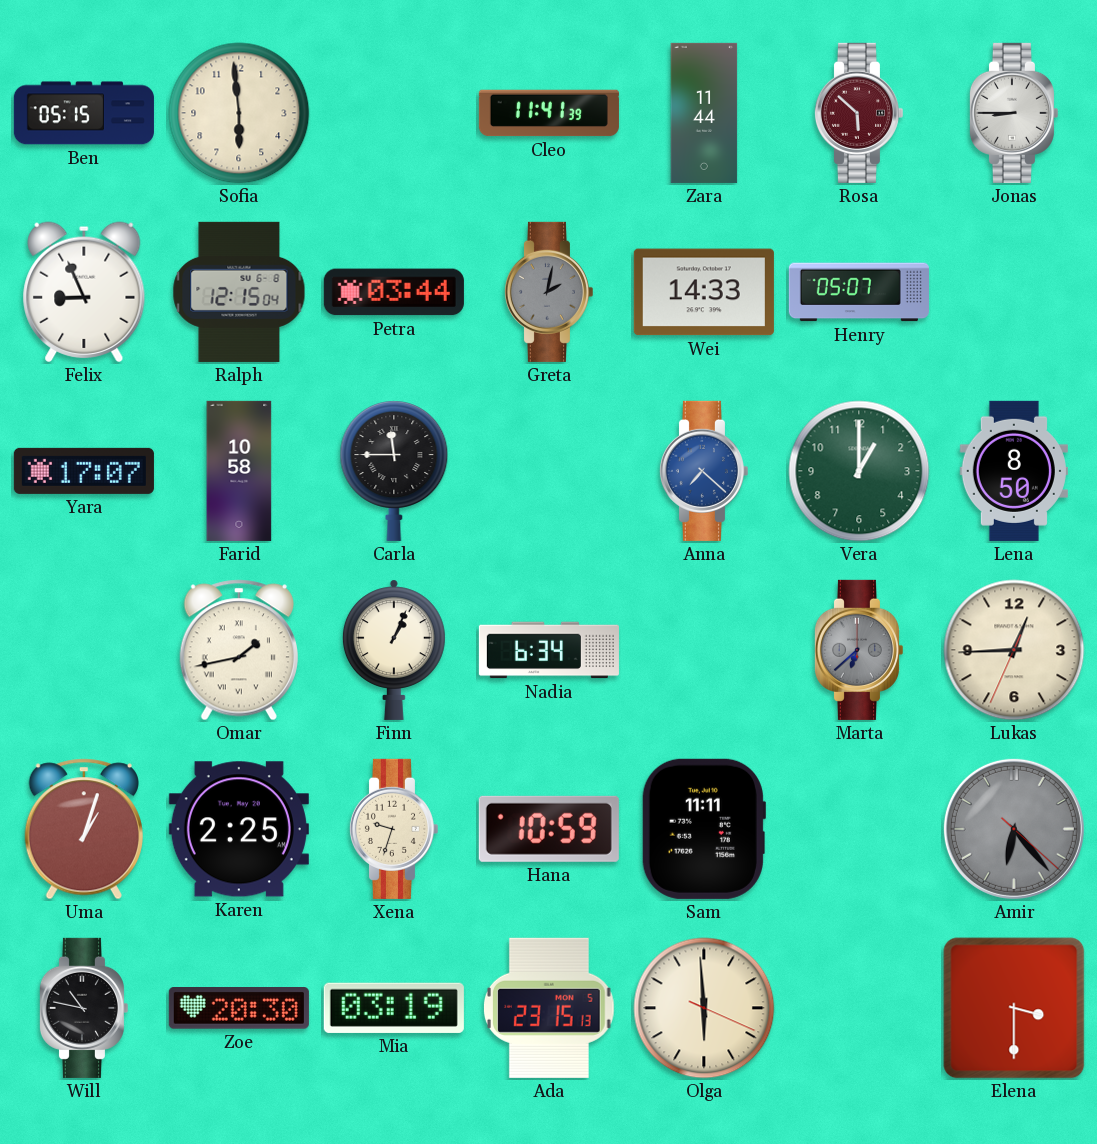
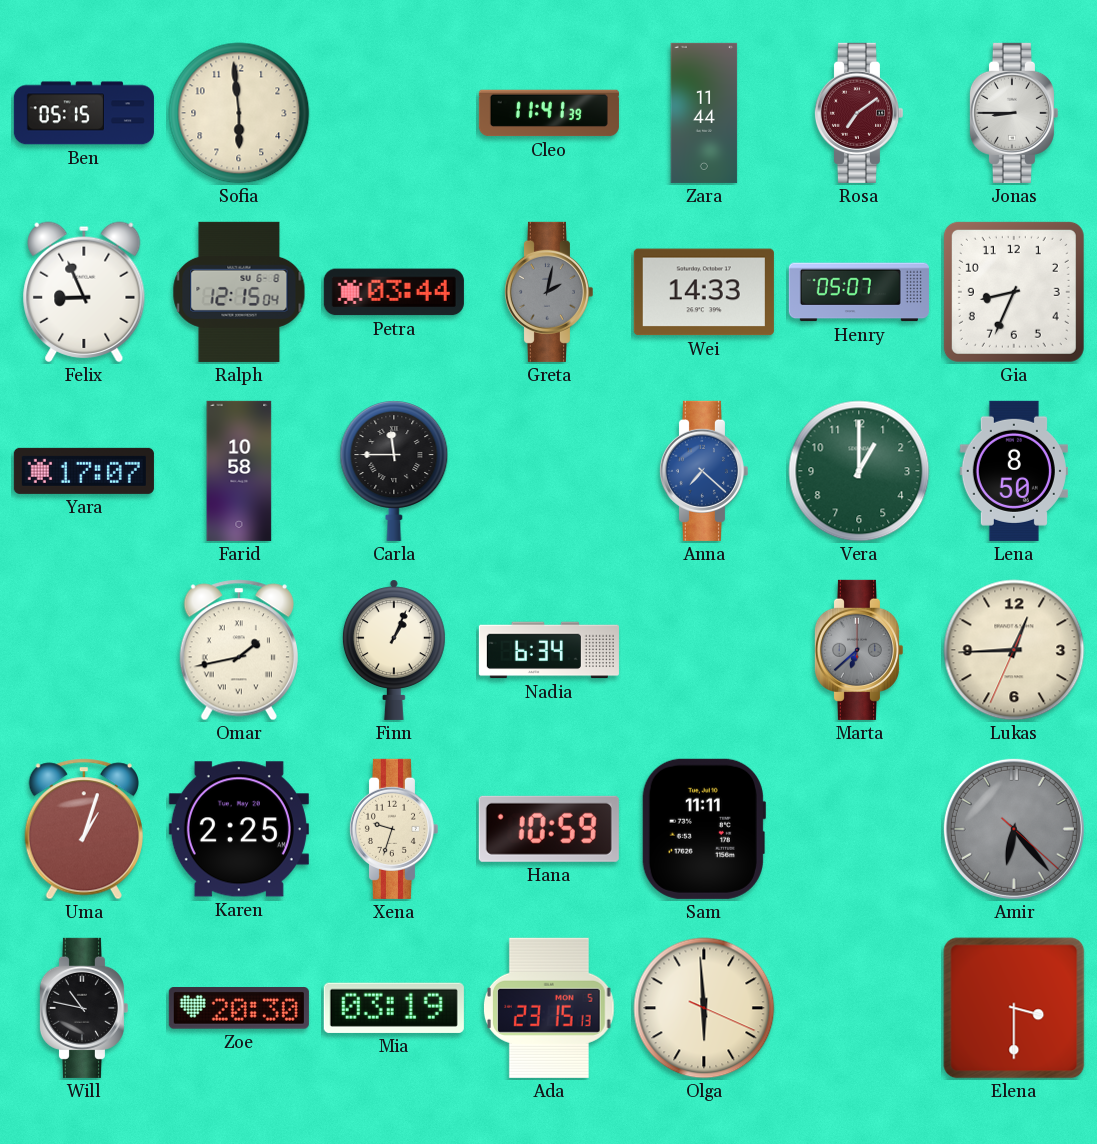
Rosa: 5:52 -> 7:09 (858, 113)
Gia: none -> 8:34 (1014, 292)
